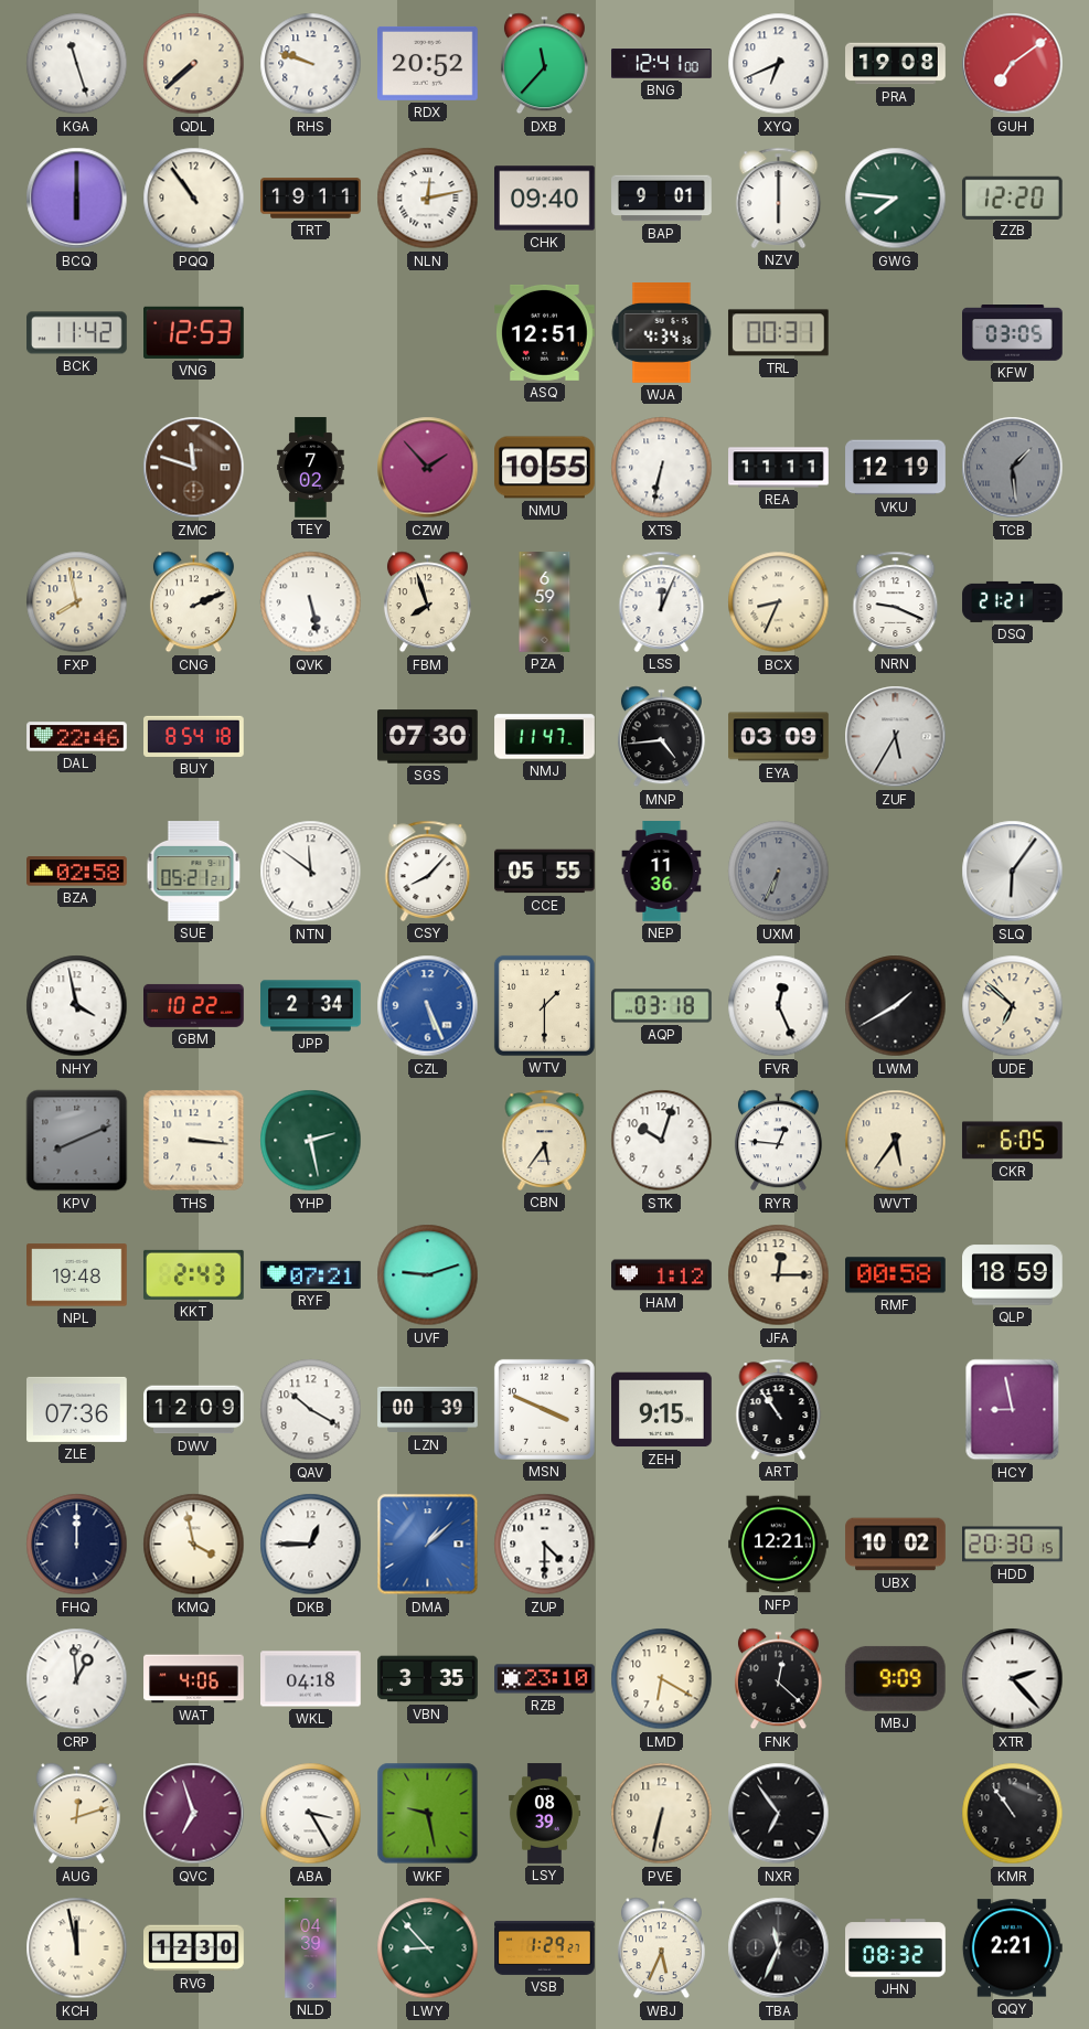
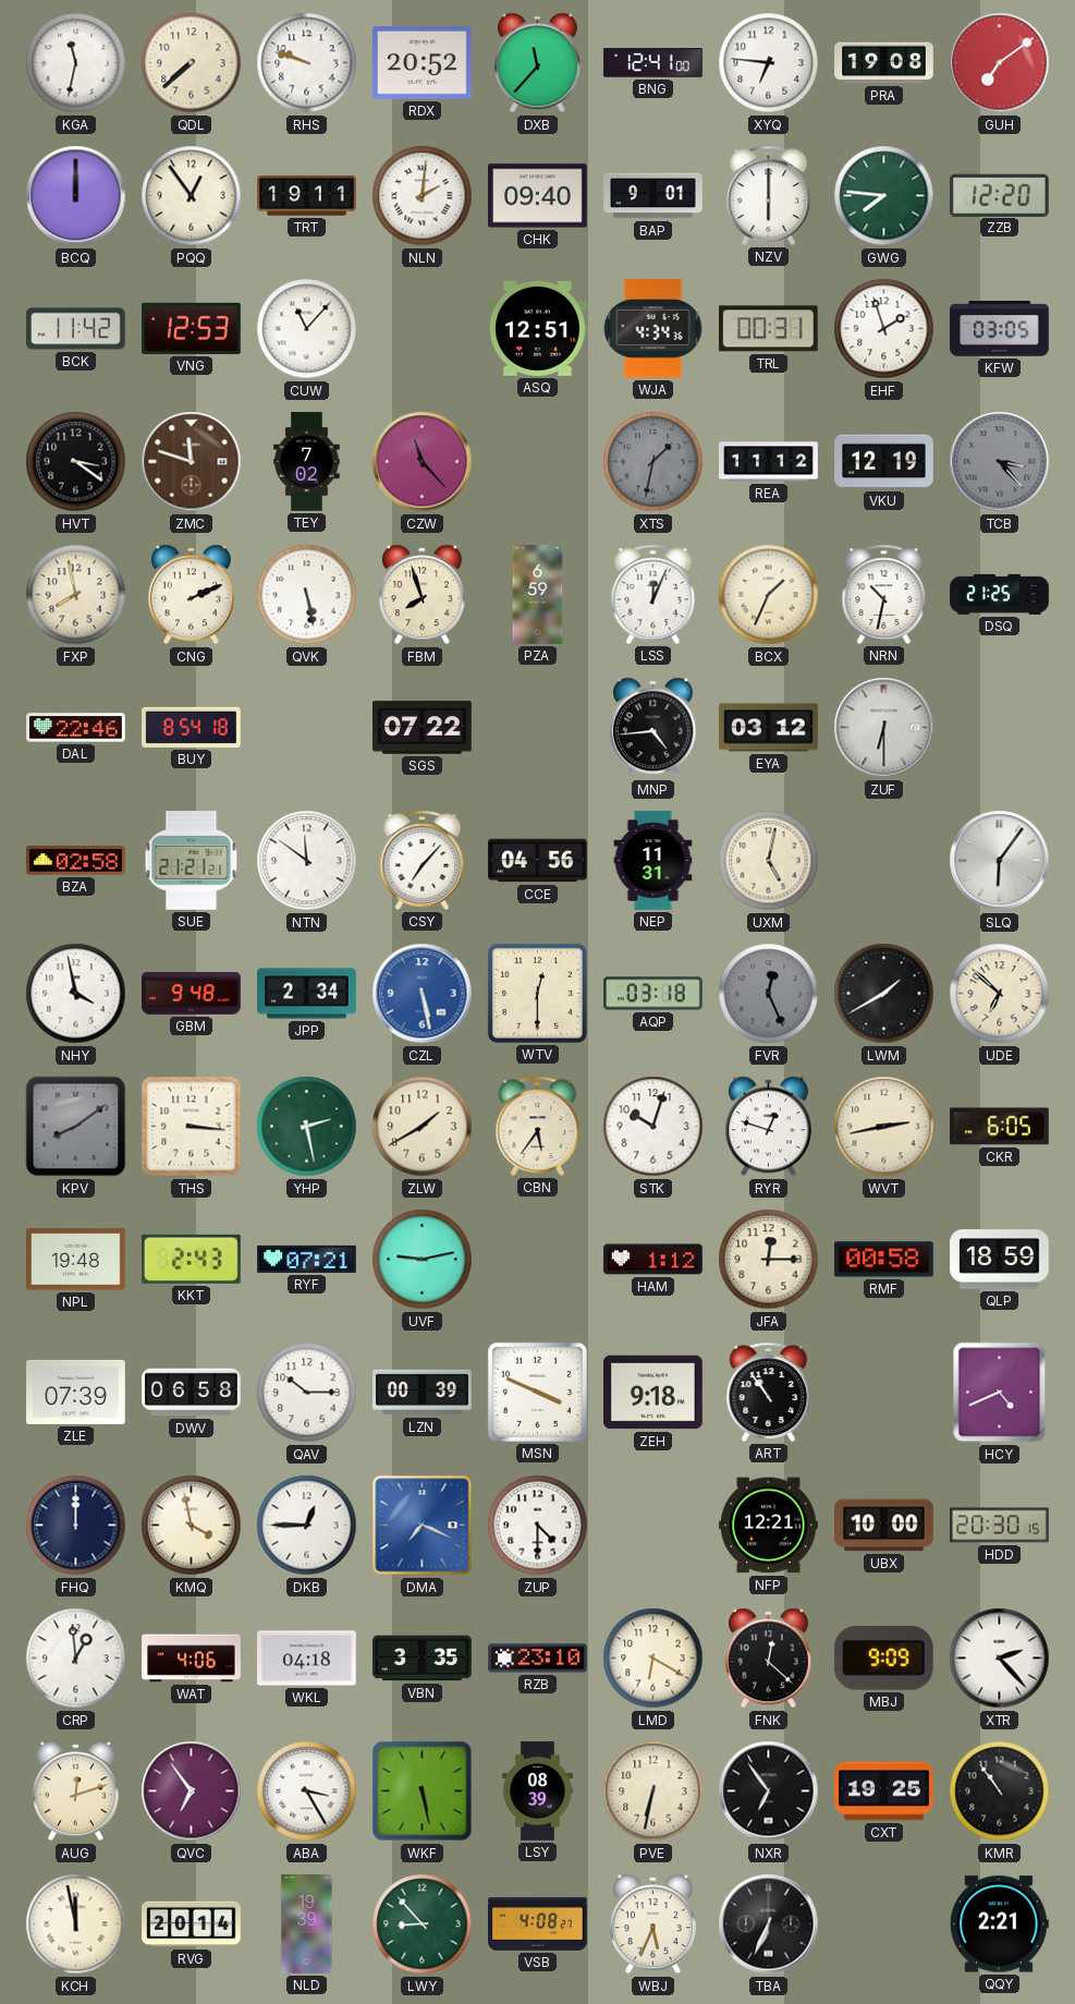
KGA: 11:27 -> 11:32 (76, 63)
XYQ: 6:41 -> 6:46 (769, 63)
BCQ: 6:00 -> 12:00 (76, 196)
PQQ: 10:54 -> 12:54 (192, 196)
NLN: 12:13 -> 2:01 (423, 196)
CUW: none -> 11:07 (307, 329)
EHF: none -> 1:57 (884, 329)
HVT: none -> 3:21 (76, 462)
CZW: 1:53 -> 11:23 (423, 462)
NMU: 10:55 -> none (545, 468)
XTS: 6:32 -> 1:32 (653, 462)
XTS dial: white -> grey (653, 462)
REA: 11:11 -> 11:12 (769, 462)
TCB: 1:29 -> 3:23 (1000, 462)
BCX: 8:34 -> 1:34 (769, 595)
NRN: 9:19 -> 10:32 (884, 594)
DSQ: 21:21 -> 21:25 (1000, 594)
SGS: 07:30 -> 07:22 (423, 728)
NMJ: 11:47 -> none (545, 737)
EYA: 03:09 -> 03:12 (769, 728)
ZUF: 5:35 -> 6:30 (884, 728)
SUE: 05:21 -> 21:21 (192, 861)
CSY: 8:07 -> 7:07 (423, 860)
CCE: 05:55 -> 04:56 (538, 861)
NEP: 11:36 -> 11:31 (653, 861)
UXM: 6:34 -> 5:02 (769, 861)
UXM dial: grey -> cream (769, 861)
GBM: 10:22 -> 9:48 (192, 993)
CZL: 5:26 -> 5:28 (423, 994)
WTV: 1:30 -> 12:30 (537, 993)
FVR dial: white -> grey (769, 994)
KPV: 8:11 -> 8:09 (76, 1127)
ZLW: none -> 1:40 (423, 1127)
RYR: 12:46 -> 12:48 (768, 1127)
WVT: 5:36 -> 2:43 (884, 1127)
UVF: 9:12 -> 9:13 (423, 1260)
ZLE: 07:36 -> 07:39 (76, 1392)
DWV: 12:09 -> 06:58 (192, 1393)
QAV: 10:20 -> 10:15 (307, 1393)
ZEH: 9:15 -> 9:18 (653, 1393)
HCY: 8:58 -> 4:41 (1000, 1393)
DMA: 1:08 -> 7:19 (423, 1526)
UBX: 10:02 -> 10:00 (884, 1526)
QVC: 6:57 -> 6:54 (192, 1792)
WKF: 9:28 -> 5:28 (423, 1792)
CXT: none -> 19:25 (884, 1792)
RVG: 12:30 -> 20:14 (192, 1924)
NLD: 04:39 -> 19:39 (307, 1924)
VSB: 1:29 -> 4:08 (538, 1923)
TBA: 11:34 -> 6:34 (769, 1924)
JHN: 08:32 -> none (896, 1948)
